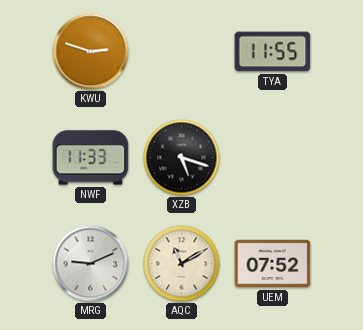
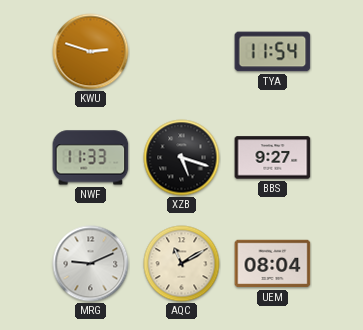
TYA: 11:55 -> 11:54 (273, 52)
BBS: none -> 9:27 (273, 158)
UEM: 07:52 -> 08:04 (273, 264)
